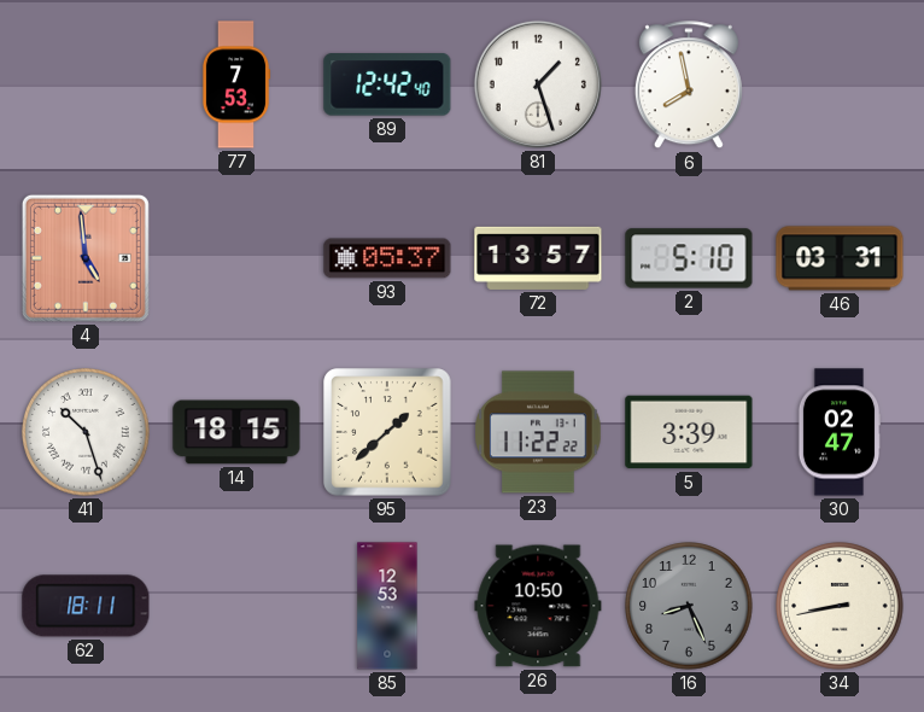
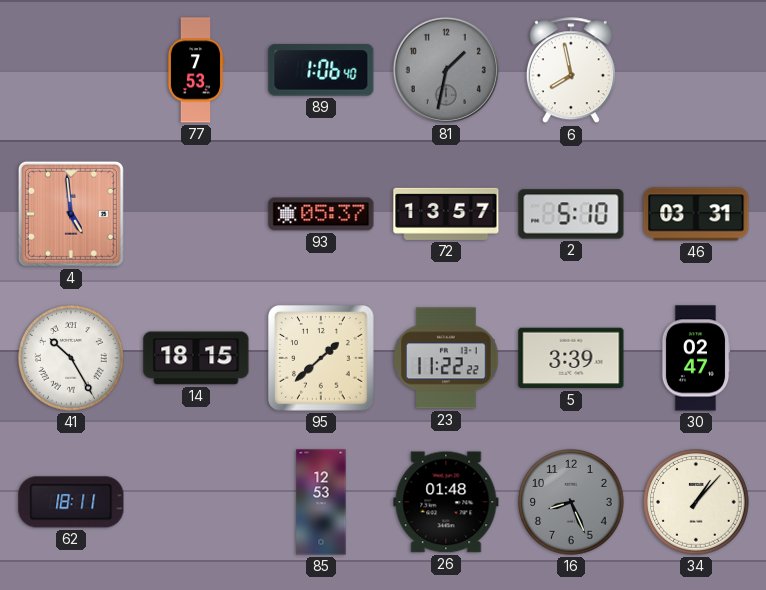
89: 12:42 -> 1:06 (321, 70)
81: 1:27 -> 1:32 (446, 70)
81 dial: white -> grey (446, 70)
41: 10:27 -> 10:25 (71, 358)
26: 10:50 -> 01:48 (446, 502)
34: 8:43 -> 1:07 (696, 502)
